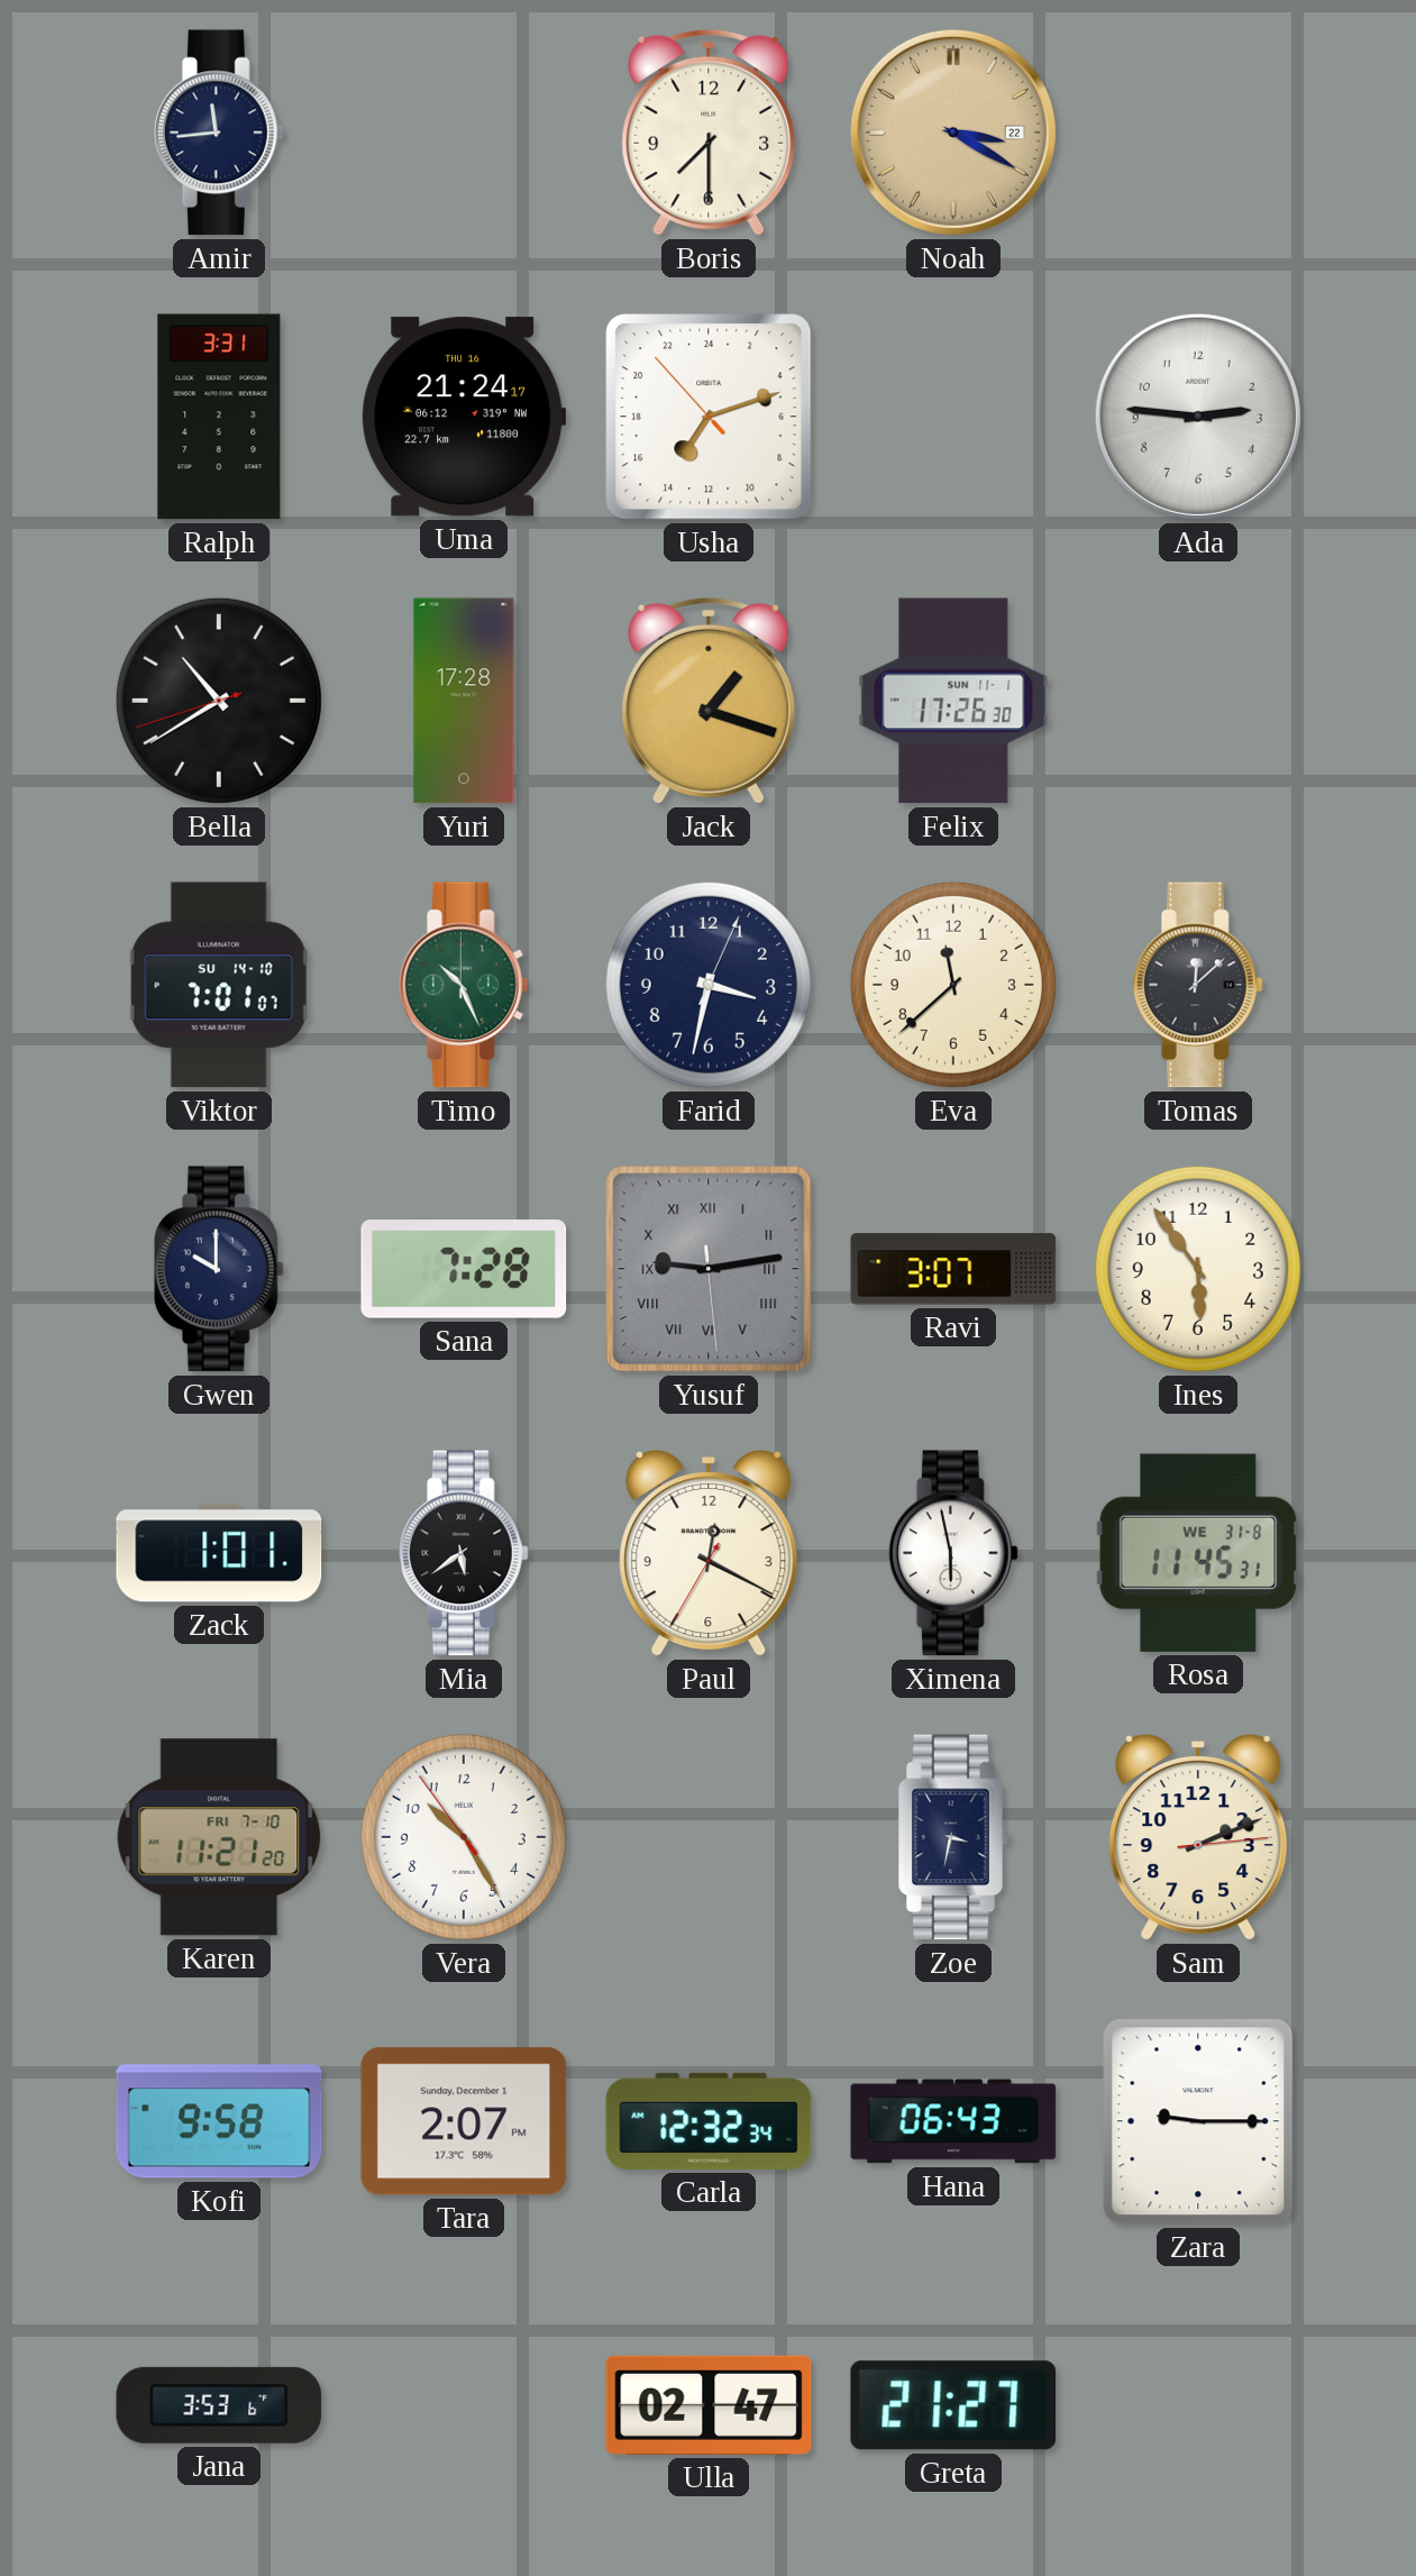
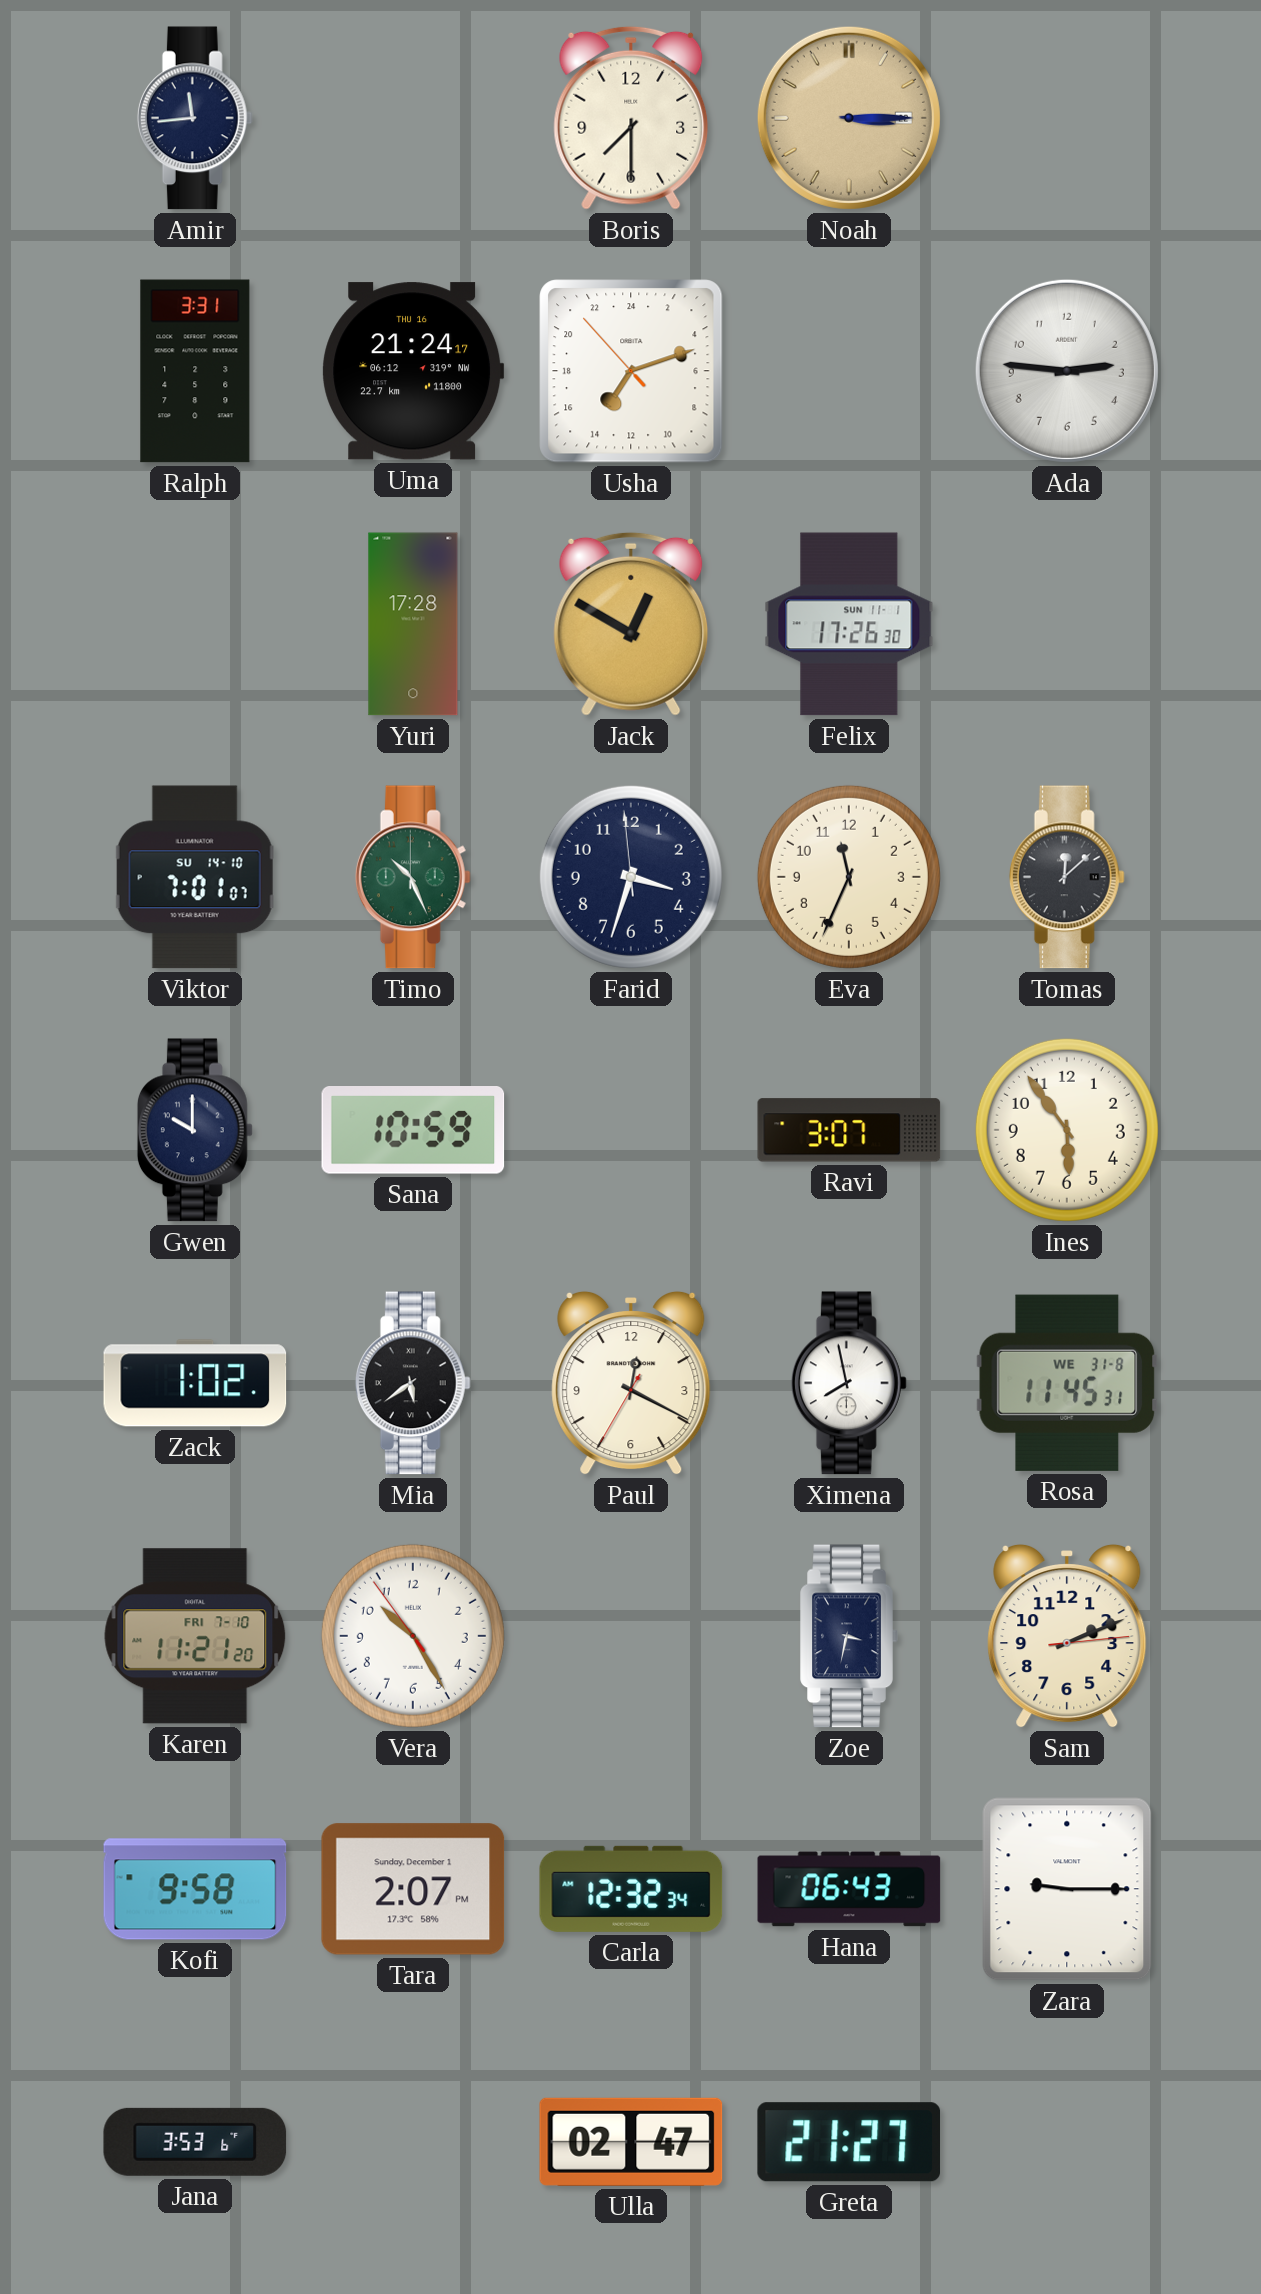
Noah: 3:20 -> 3:15 (849, 118)
Bella: 10:39 -> none (219, 701)
Jack: 1:18 -> 12:50 (631, 624)
Farid: 3:32:04 -> 3:32:59 (631, 877)
Eva: 11:38 -> 11:34 (849, 877)
Sana: 7:28 -> 10:59 (413, 1131)
Yusuf: 9:13 -> none (709, 1269)
Zack: 1:01 -> 1:02 (195, 1383)
Ximena: 5:58 -> 7:58 (849, 1383)
